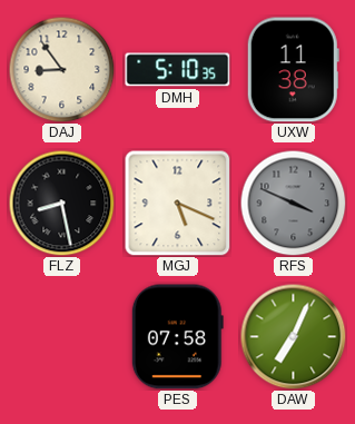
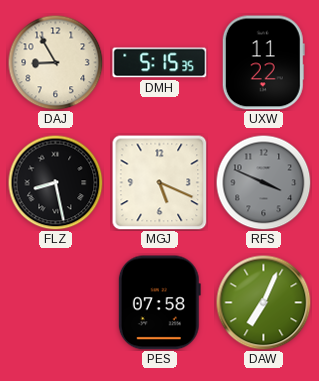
DAJ: 8:54 -> 8:55 (55, 62)
DMH: 5:10 -> 5:15 (160, 63)
UXW: 11:38 -> 11:22 (263, 63)
